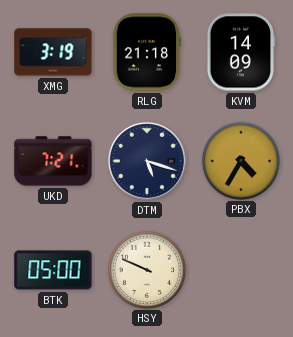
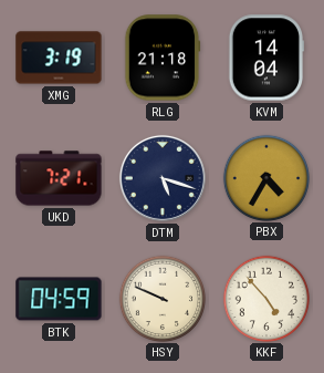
KVM: 14:09 -> 14:04 (266, 58)
BTK: 05:00 -> 04:59 (59, 299)
KKF: none -> 4:53 (265, 298)
